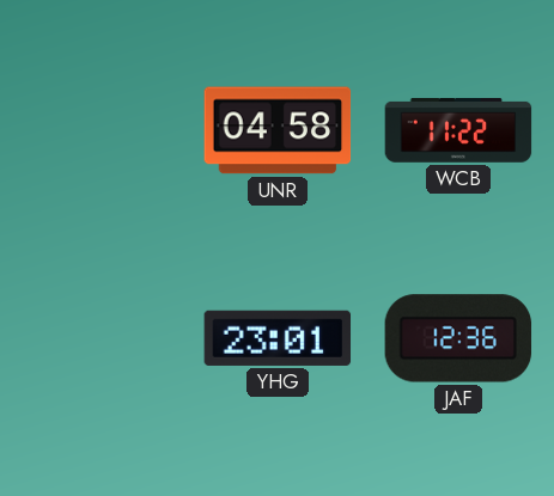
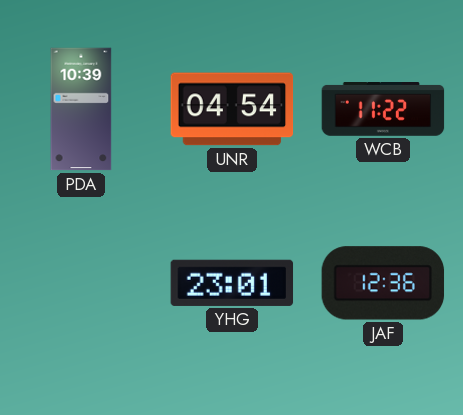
PDA: none -> 10:39 (81, 109)
UNR: 04:58 -> 04:54 (232, 109)
